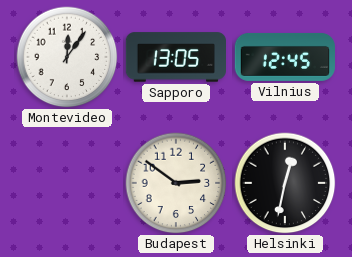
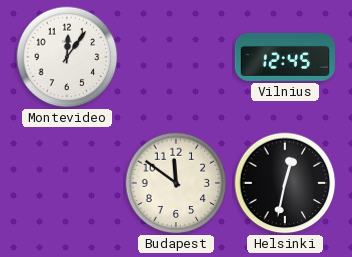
Sapporo: 13:05 -> none (175, 57)
Budapest: 2:51 -> 11:51 (176, 183)
